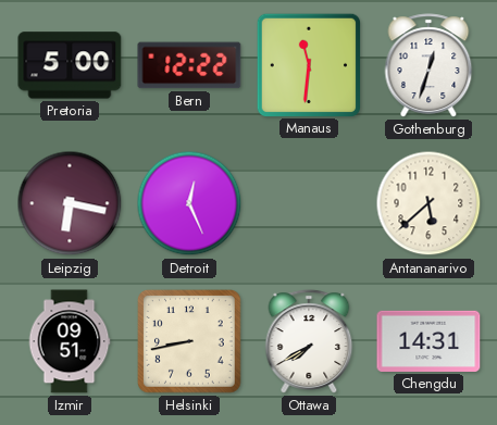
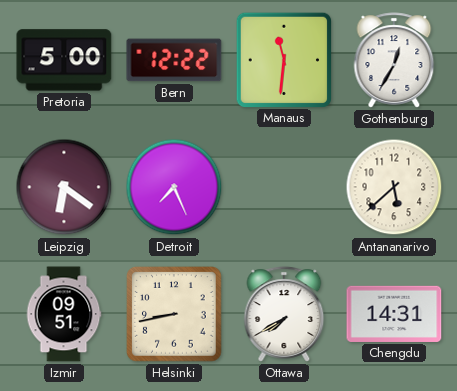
Gothenburg: 12:33 -> 12:35 (394, 60)
Leipzig: 6:17 -> 6:21 (64, 187)
Detroit: 12:26 -> 7:26 (174, 187)
